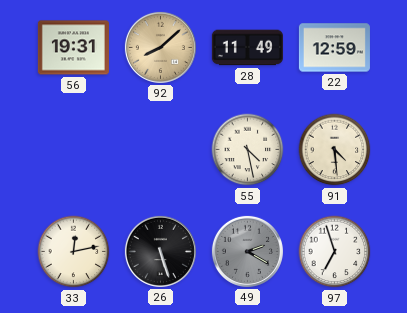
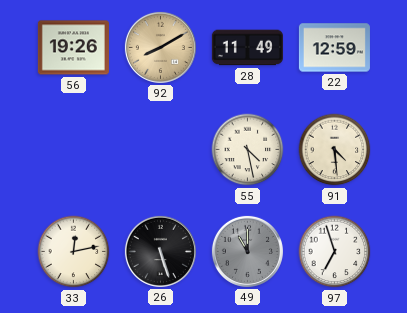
56: 19:31 -> 19:26 (73, 48)
92: 8:08 -> 8:10 (160, 47)
49: 2:20 -> 11:00 (247, 251)
